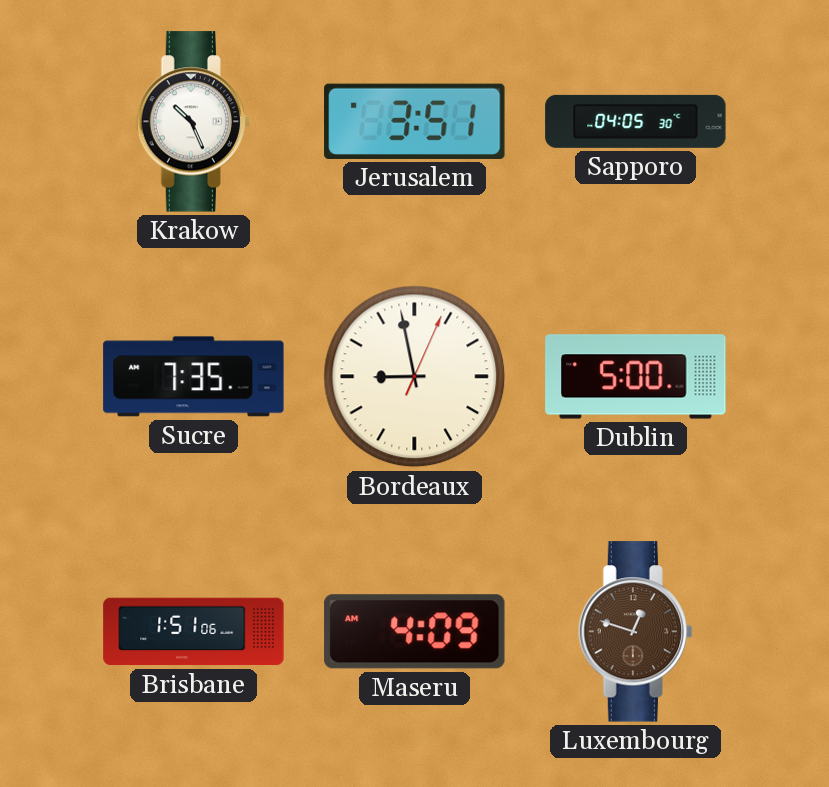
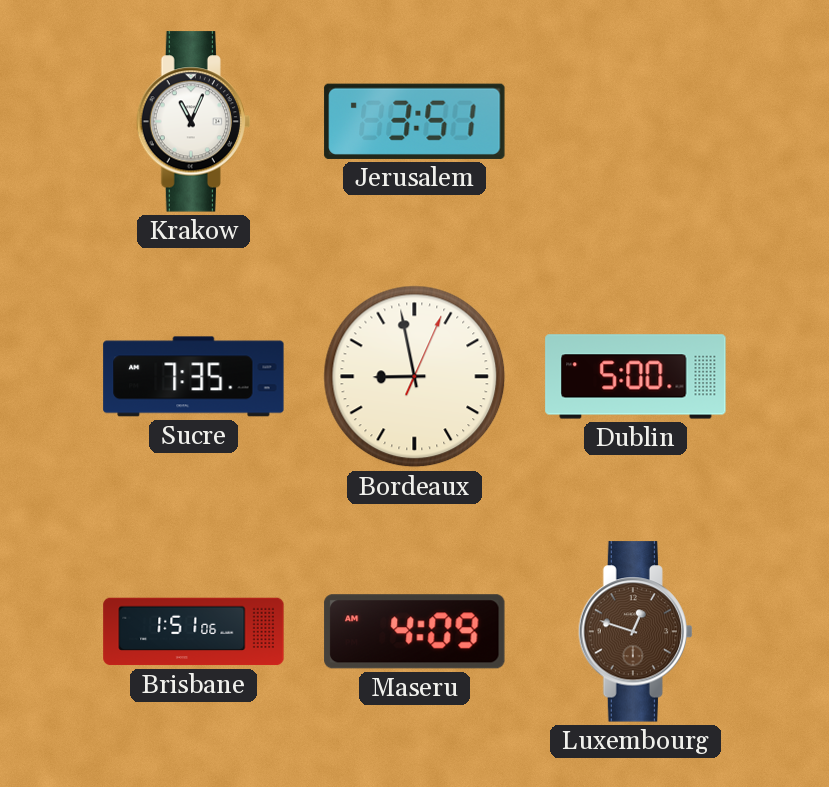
Krakow: 10:26 -> 11:04 (193, 122)
Sapporo: 04:05 -> none (636, 121)
